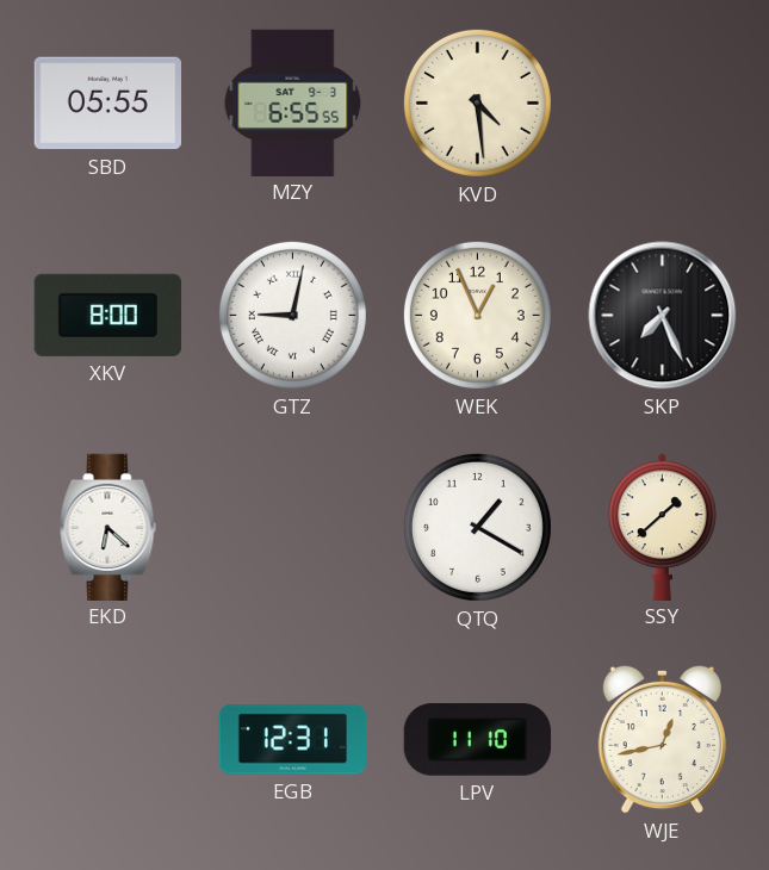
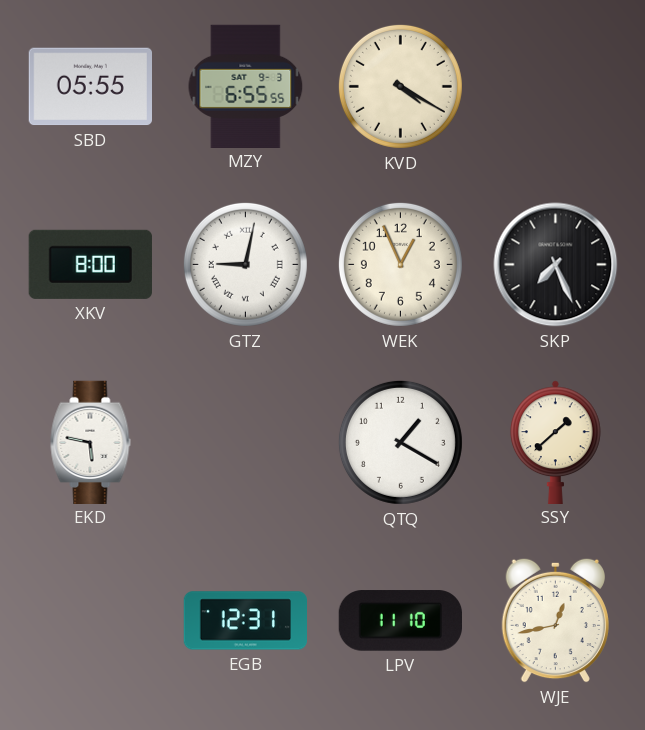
KVD: 4:29 -> 4:20 (400, 86)
EKD: 6:22 -> 5:47 (91, 442)
